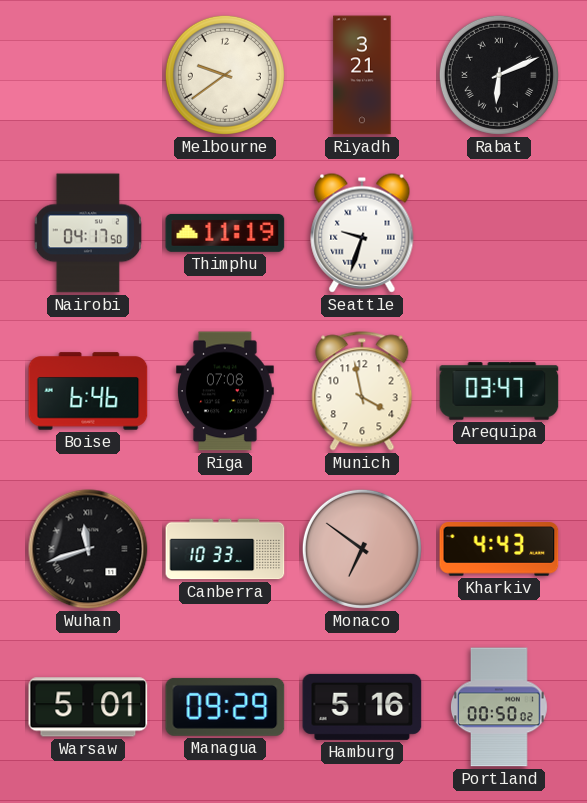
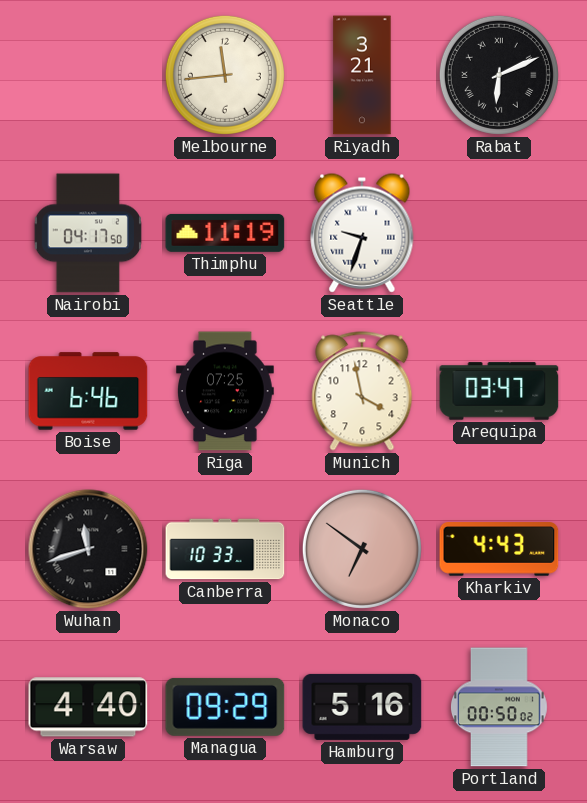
Melbourne: 9:39 -> 11:44 (225, 75)
Riga: 07:08 -> 07:25 (226, 391)
Warsaw: 5:01 -> 4:40 (88, 707)
